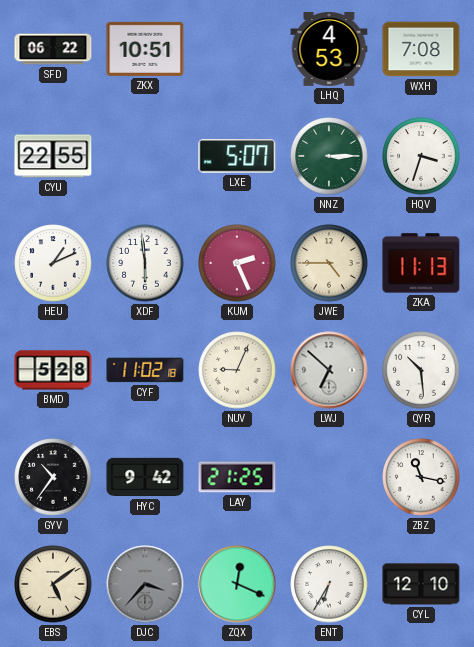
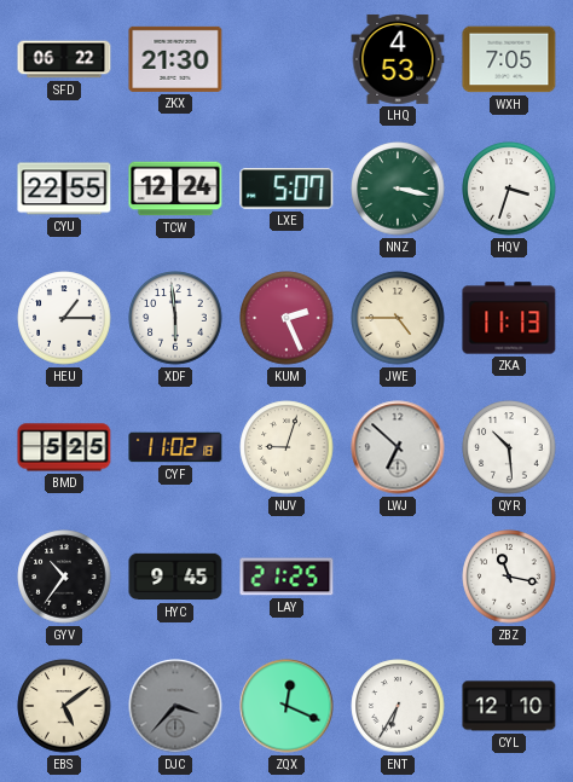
ZKX: 10:51 -> 21:30 (175, 59)
WXH: 7:08 -> 7:05 (509, 59)
TCW: none -> 12:24 (175, 189)
NNZ: 3:15 -> 3:17 (398, 189)
HEU: 1:11 -> 1:15 (64, 318)
BMD: 5:28 -> 5:25 (64, 447)
NUV: 9:04 -> 9:03 (286, 447)
HYC: 9:42 -> 9:45 (175, 577)
